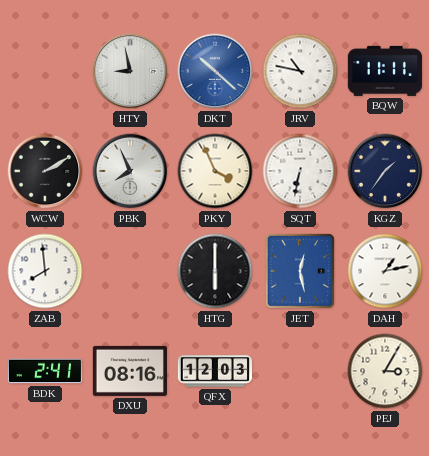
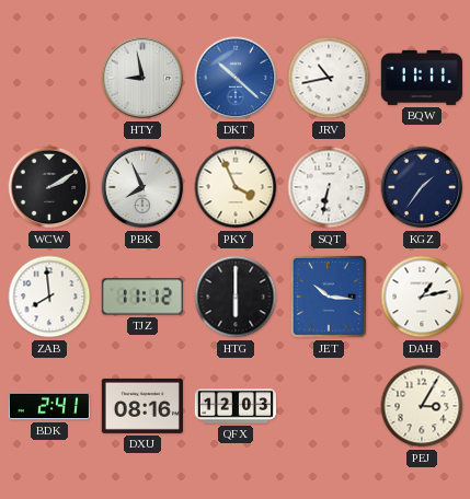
JRV: 10:47 -> 10:43 (329, 78)
TJZ: none -> 11:12 (142, 297)
JET: 12:28 -> 10:16 (329, 297)
